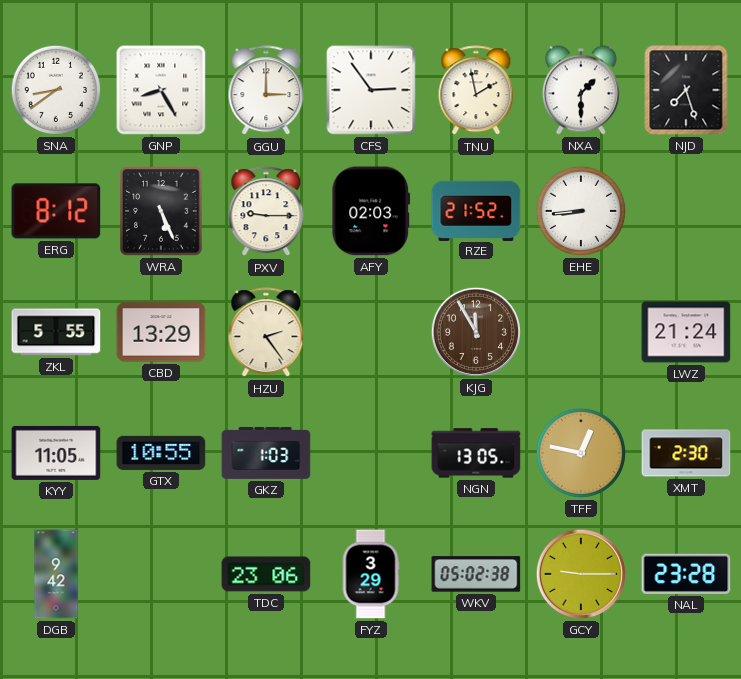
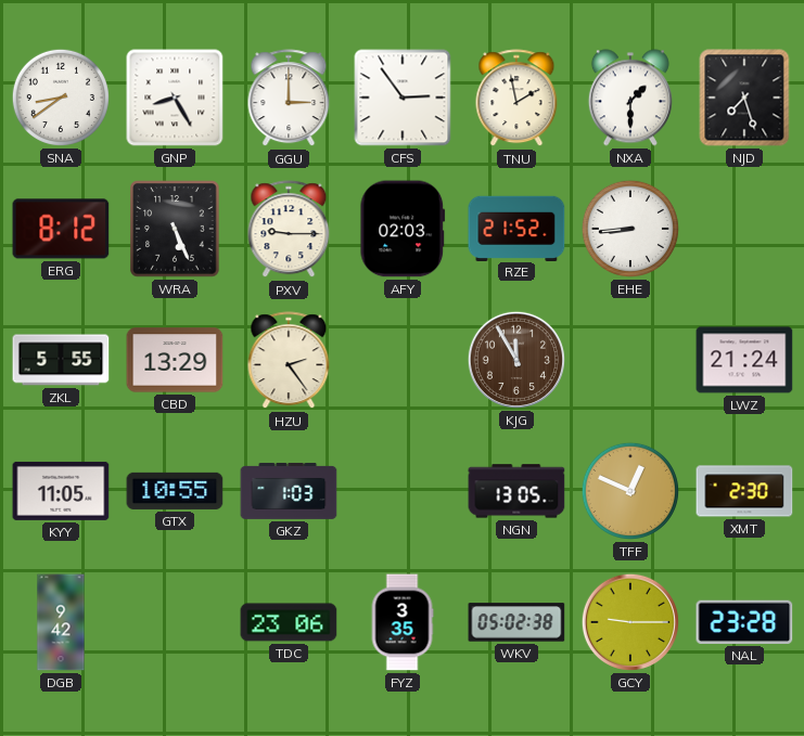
TFF: 12:47 -> 12:49 (630, 491)
FYZ: 3:29 -> 3:35 (403, 622)
